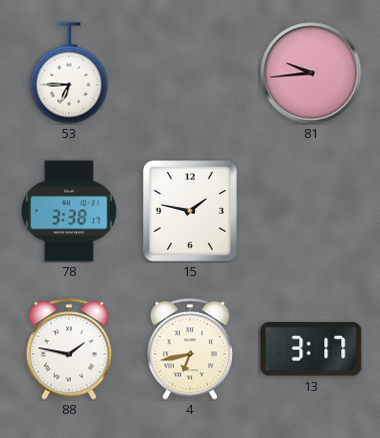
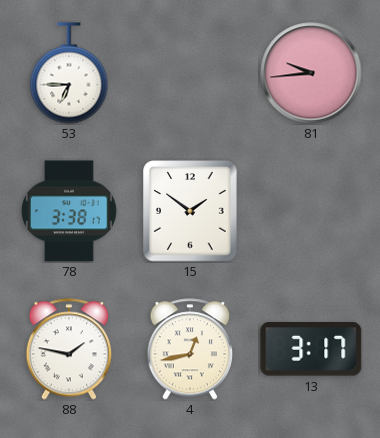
15: 1:47 -> 1:51 (190, 211)
4: 6:43 -> 12:43 (190, 349)
